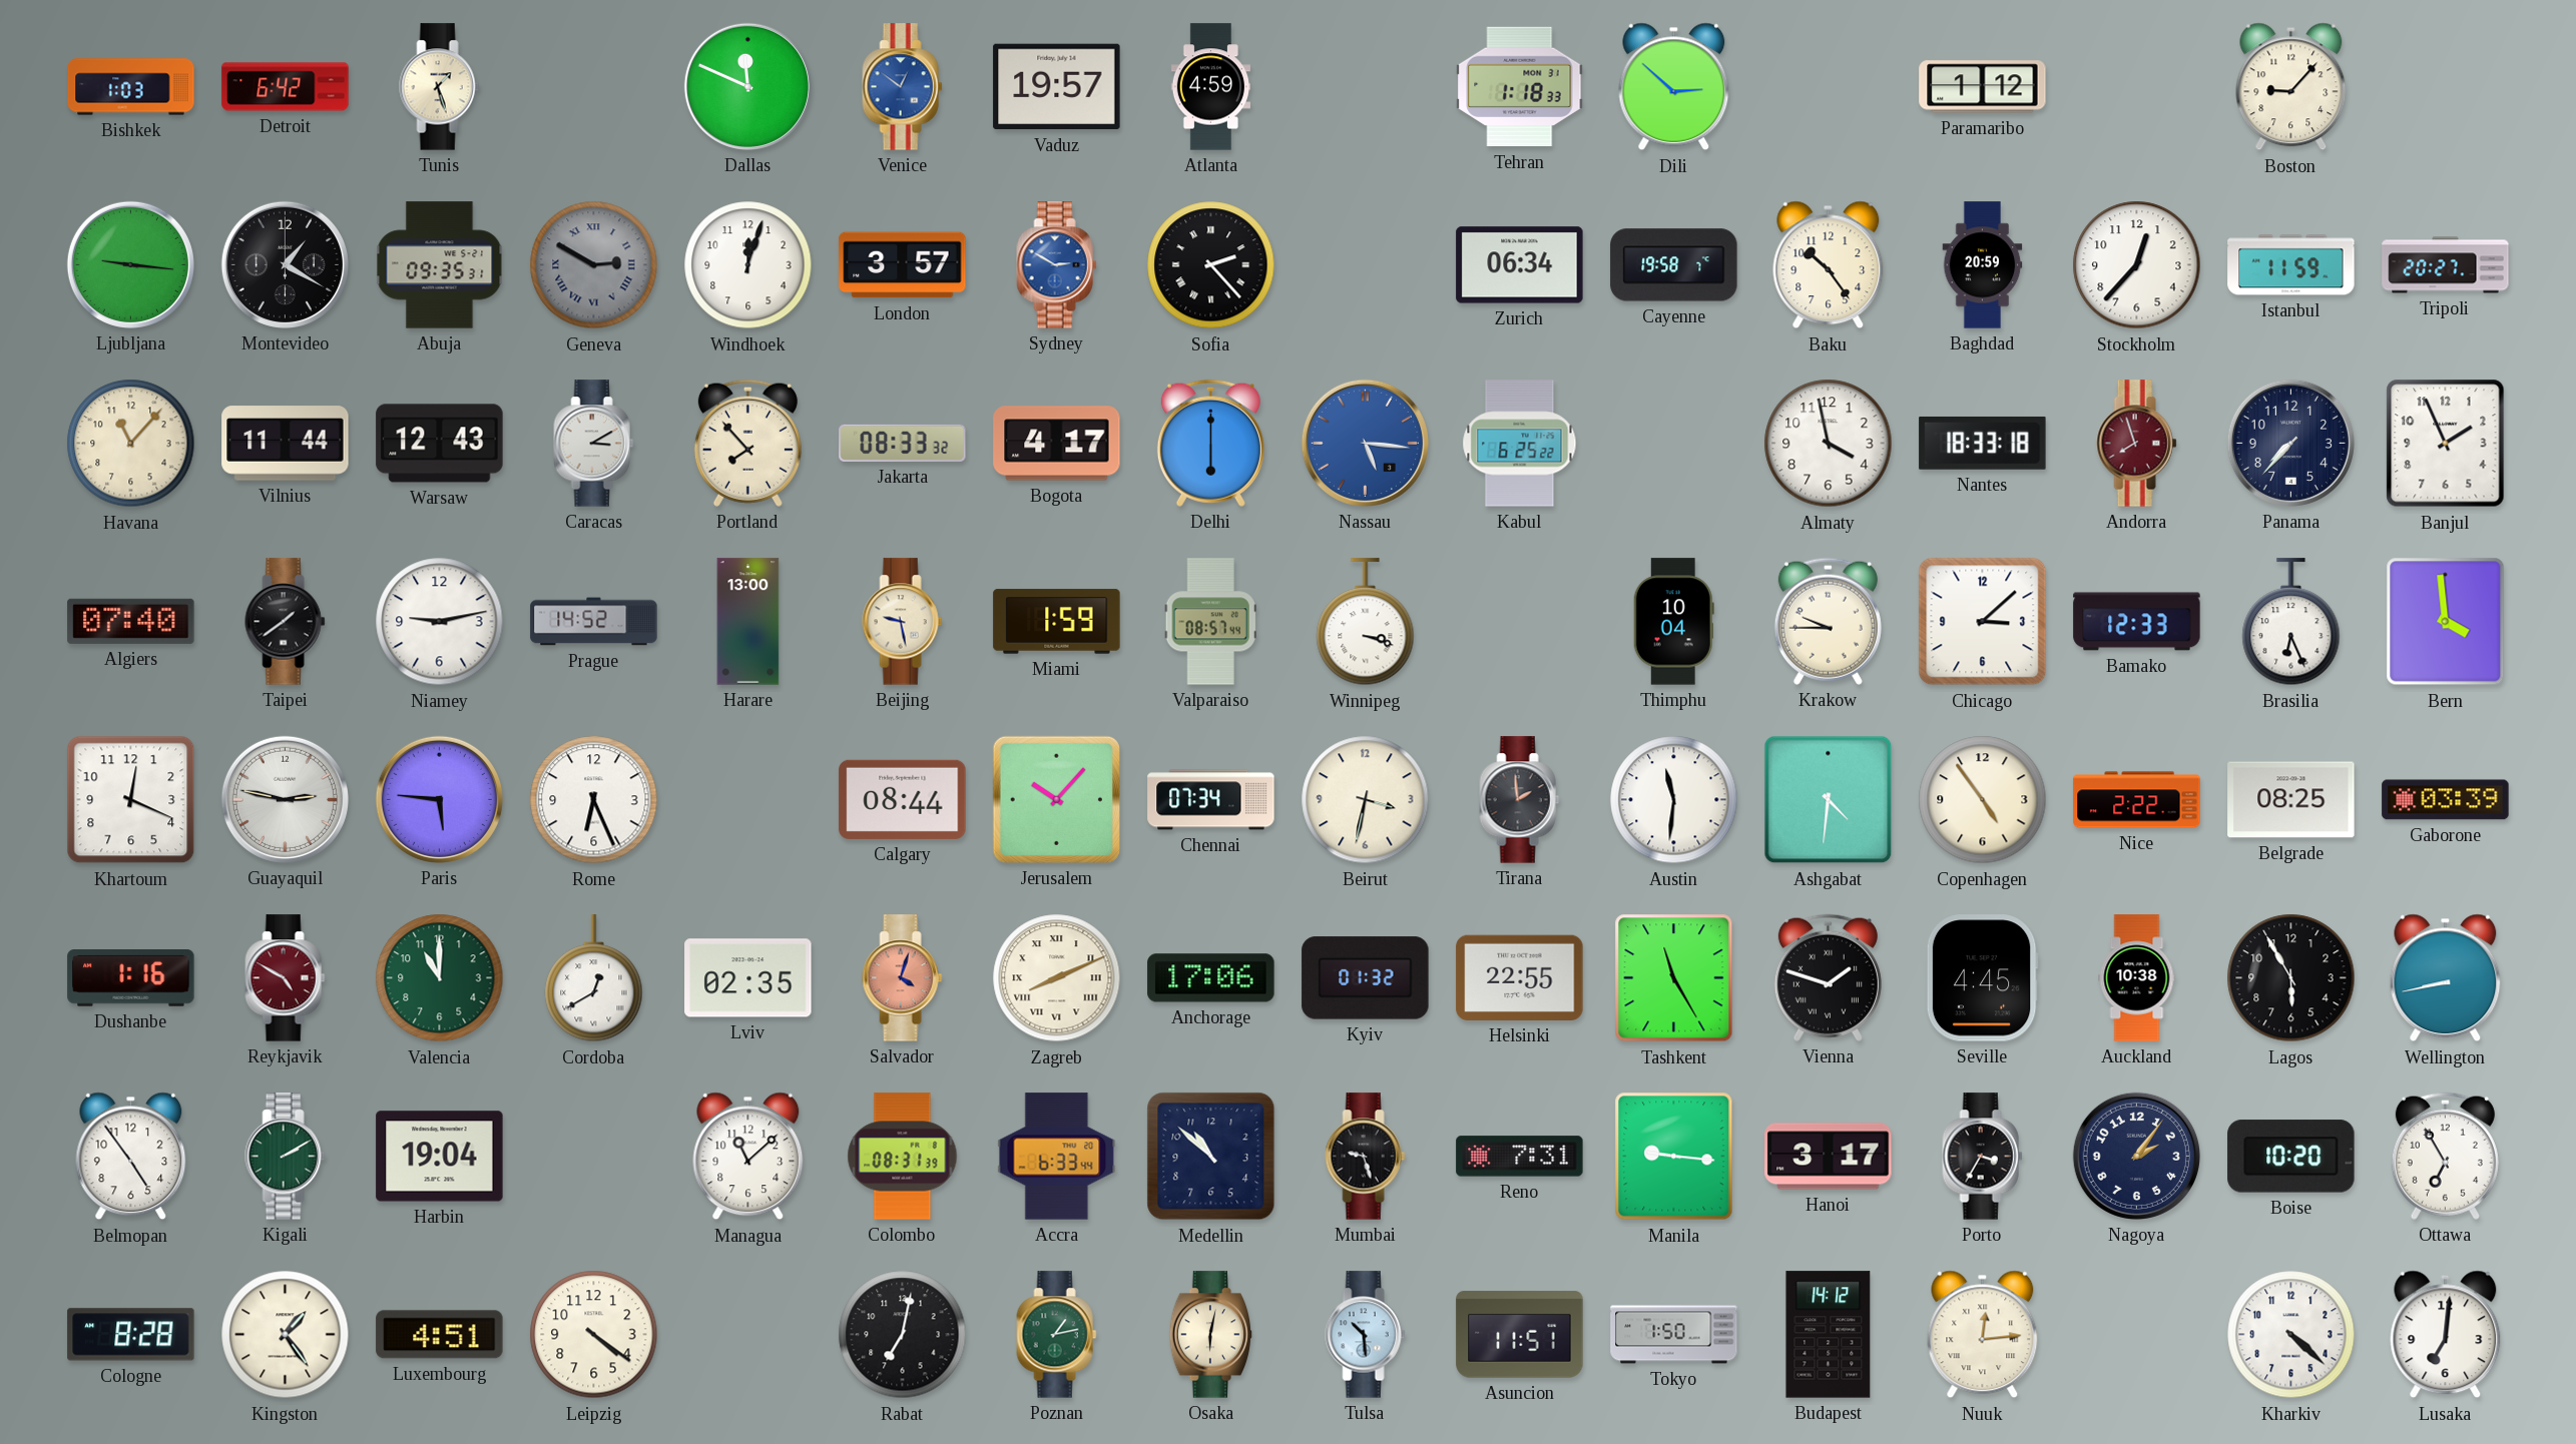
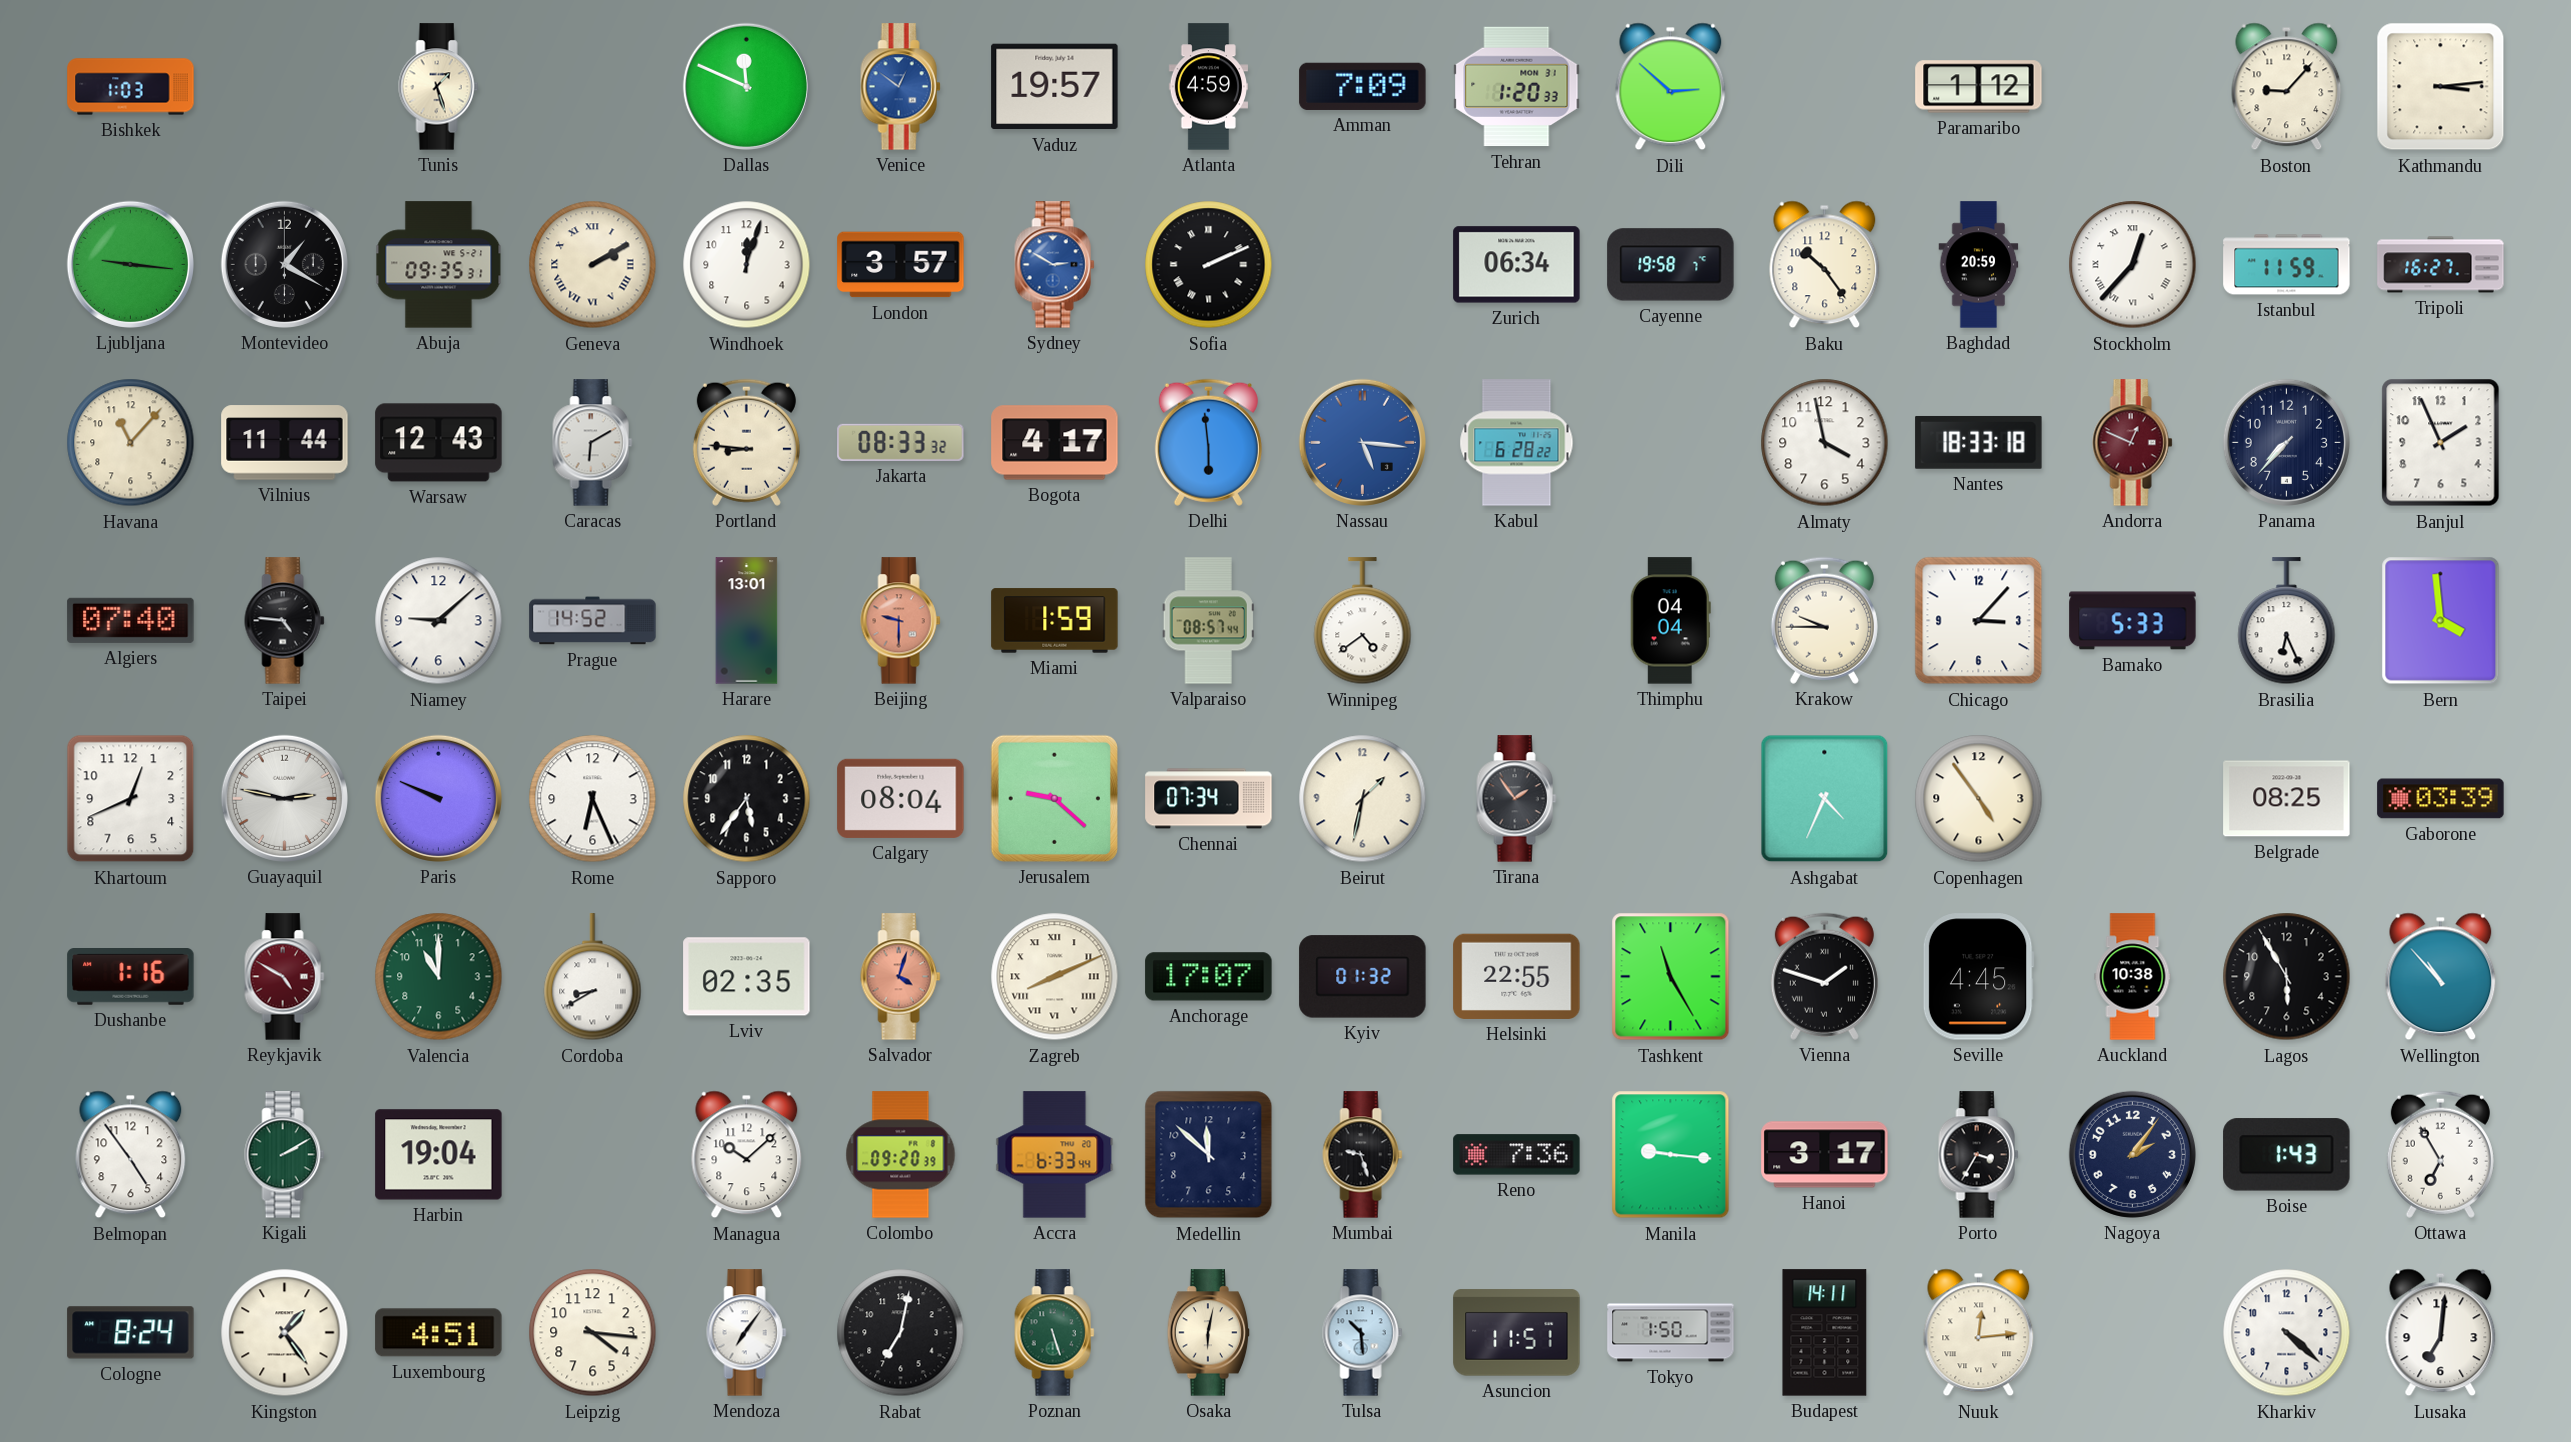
Detroit: 6:42 -> none (286, 87)
Amman: none -> 7:09 (1363, 86)
Tehran: 1:18 -> 1:20 (1517, 87)
Kathmandu: none -> 3:14 (2441, 87)
Geneva: 2:50 -> 2:10 (593, 265)
Geneva dial: grey -> cream (593, 265)
Sofia: 2:23 -> 2:11 (1209, 265)
Stockholm numerals: Arabic -> Roman (2133, 265)
Tripoli: 20:27 -> 16:27 (2441, 265)
Caracas: 3:10 -> 6:10 (593, 443)
Portland: 7:53 -> 8:46 (746, 442)
Delhi: 6:00 -> 5:59 (1208, 442)
Kabul: 6:25 -> 6:28 (1517, 443)
Andorra: 7:57 -> 12:49 (2133, 443)
Taipei: 1:39 -> 4:46 (285, 621)
Niamey: 9:13 -> 9:08 (439, 621)
Harare: 13:00 -> 13:01 (747, 621)
Beijing: 9:28 -> 9:30 (901, 621)
Beijing dial: cream -> salmon (901, 621)
Winnipeg: 3:18 -> 4:39 (1363, 621)
Thimphu: 10:04 -> 04:04 (1670, 621)
Chicago: 3:08 -> 3:07 (1979, 621)
Bamako: 12:33 -> 5:33 (2133, 621)
Khartoum: 12:19 -> 12:41 (131, 799)
Paris: 5:46 -> 9:49 (438, 798)
Sapporo: none -> 5:36 (747, 799)
Calgary: 08:44 -> 08:04 (901, 798)
Jerusalem: 10:07 -> 9:22 (1054, 798)
Beirut: 3:32 -> 1:32 (1363, 799)
Tirana: 1:59 -> 1:54 (1517, 799)
Austin: 11:31 -> none (1674, 800)
Ashgabat: 4:31 -> 4:34 (1825, 799)
Nice: 2:22 -> none (2137, 800)
Cordoba: 12:40 -> 8:40 (593, 977)
Anchorage: 17:06 -> 17:07 (1209, 977)
Wellington: 8:43 -> 10:53 (2441, 977)
Managua: 11:08 -> 10:08 (747, 1155)
Colombo: 08:31 -> 09:20 (901, 1155)
Medellin: 10:52 -> 11:52 (1209, 1155)
Reno: 7:31 -> 7:36 (1517, 1155)
Boise: 10:20 -> 1:43 (2287, 1155)
Cologne: 8:28 -> 8:24 (131, 1333)
Leipzig: 4:21 -> 4:16 (593, 1333)
Mendoza: none -> 7:06 (747, 1333)
Poznan: 1:13 -> 5:27 (1055, 1333)
Budapest: 14:12 -> 14:11 (1825, 1333)
